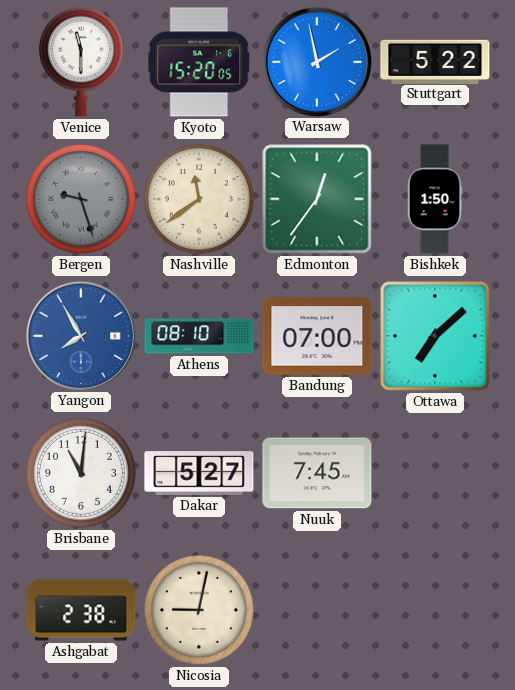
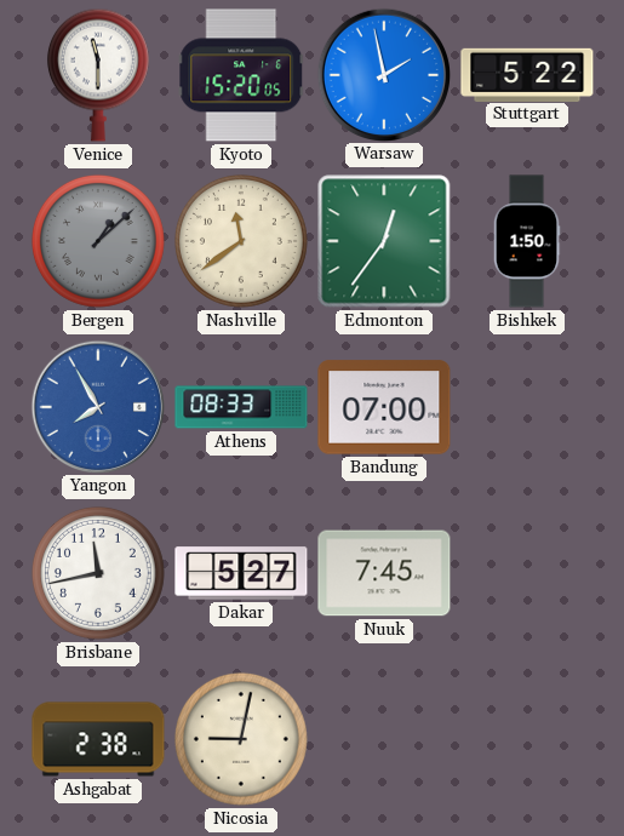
Bergen: 9:27 -> 1:08 (98, 241)
Athens: 08:10 -> 08:33 (241, 407)
Ottawa: 7:08 -> none (435, 336)
Brisbane: 11:01 -> 11:43 (98, 573)
